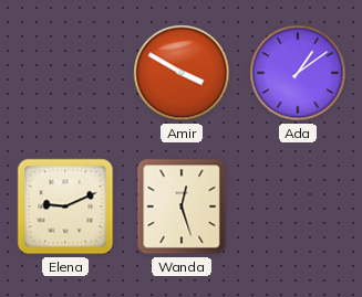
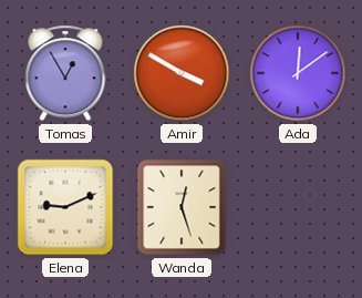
Tomas: none -> 12:55 (65, 73)
Ada: 1:09 -> 12:09 (298, 73)
